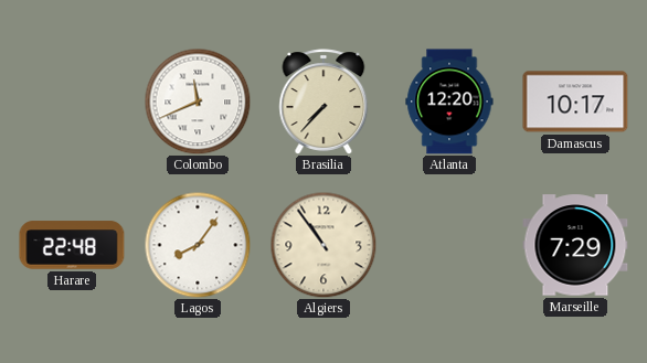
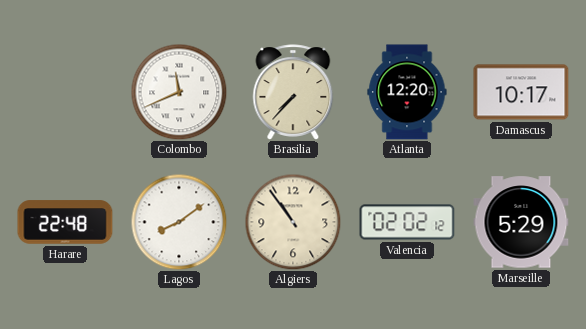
Lagos: 8:06 -> 8:09 (179, 222)
Valencia: none -> 02:02 (407, 222)
Marseille: 7:29 -> 5:29 (521, 222)
